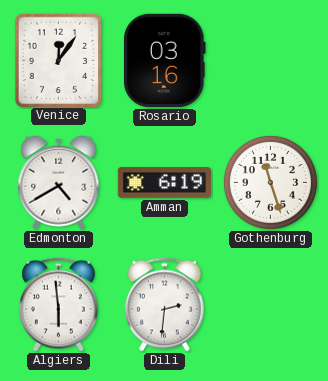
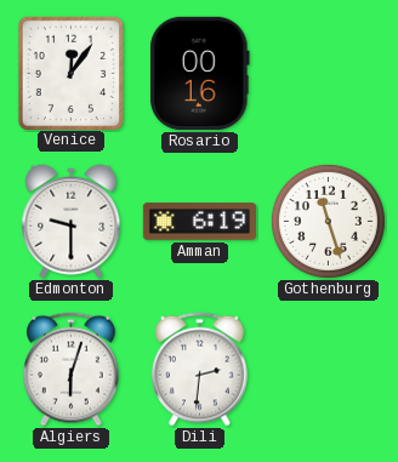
Rosario: 03:16 -> 00:16 (200, 73)
Edmonton: 4:40 -> 9:30 (72, 222)
Algiers: 5:59 -> 6:03 (72, 370)
